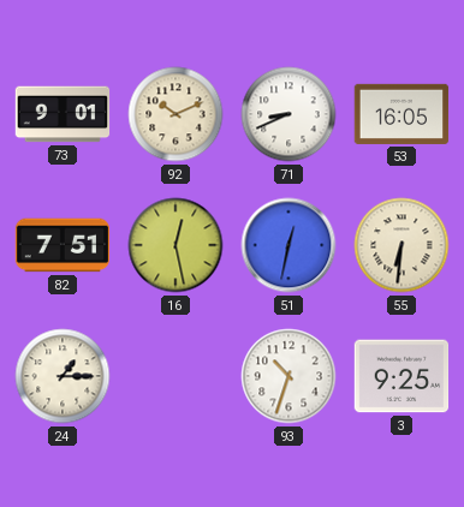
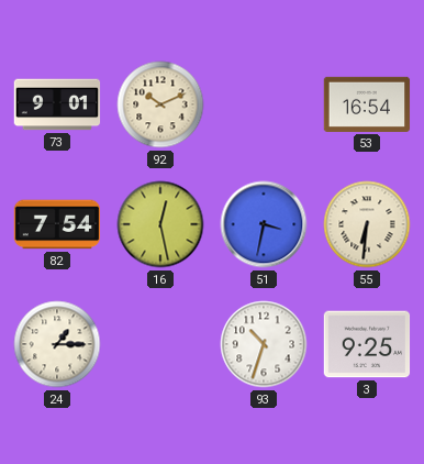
71: 8:41 -> none (288, 114)
53: 16:05 -> 16:54 (367, 104)
82: 7:51 -> 7:54 (57, 224)
51: 12:32 -> 3:32 (264, 224)
